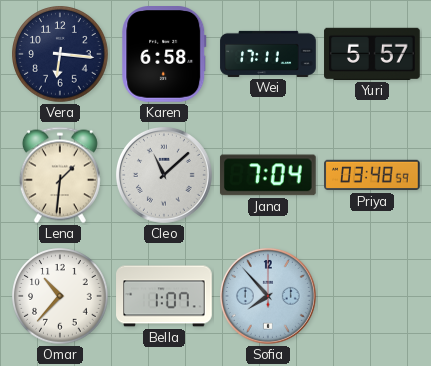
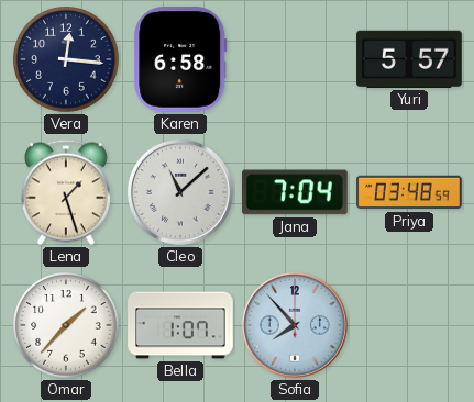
Vera: 6:16 -> 12:16 (66, 59)
Wei: 17:11 -> none (268, 54)
Lena: 1:31 -> 1:27 (66, 192)
Omar: 10:37 -> 1:37 (66, 325)
